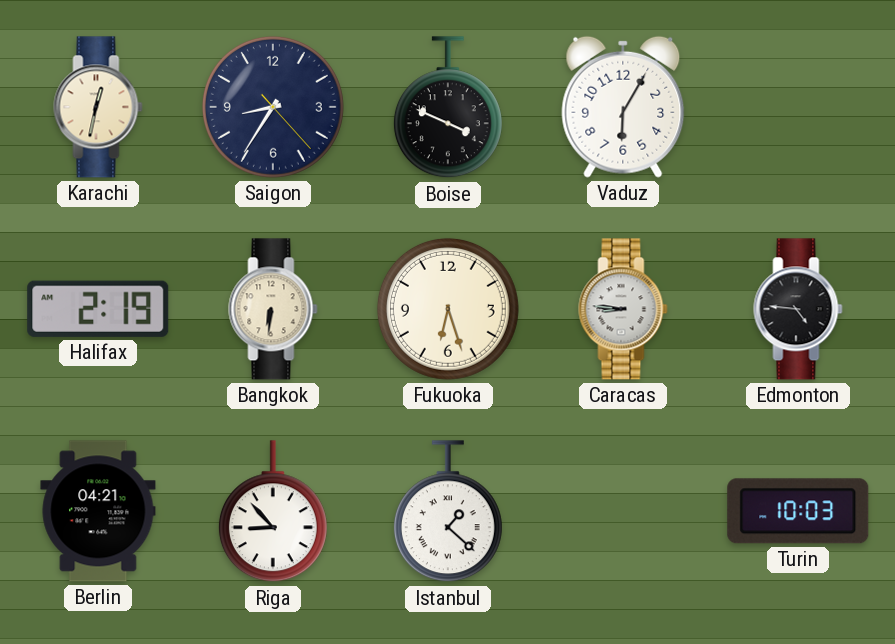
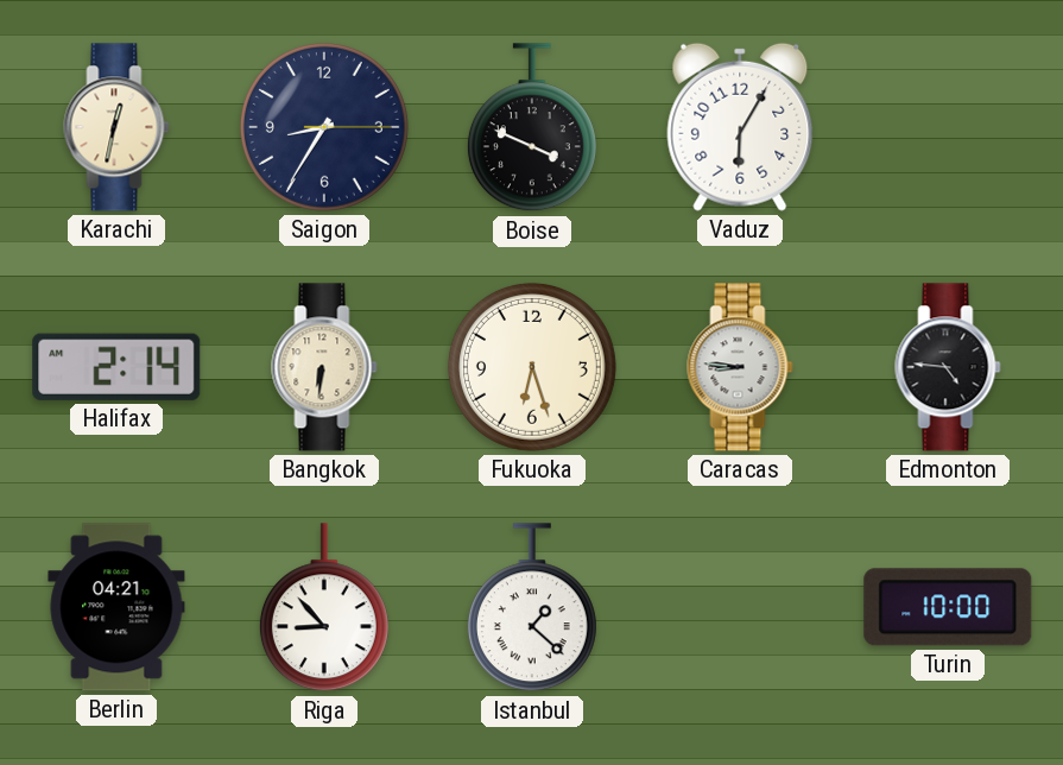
Saigon: 8:35:23 -> 8:35:15 (324, 127)
Halifax: 2:19 -> 2:14 (116, 367)
Turin: 10:03 -> 10:00 (948, 607)
